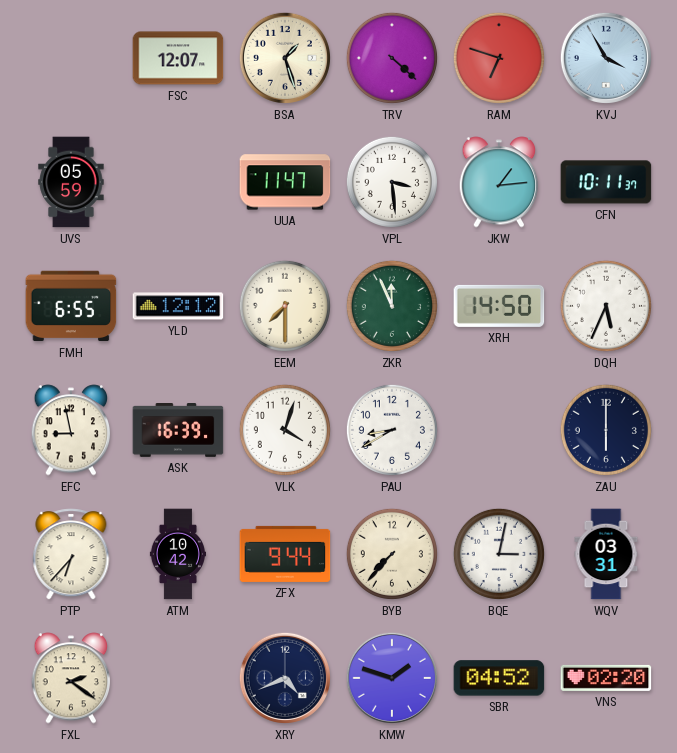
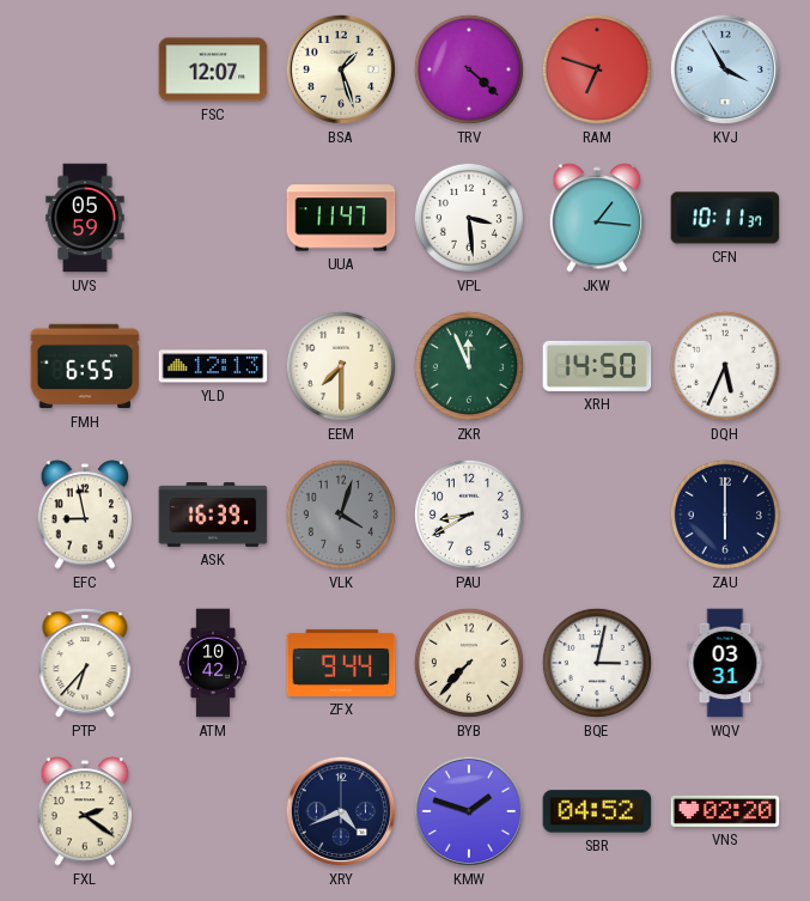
JKW: 1:14 -> 1:16 (597, 218)
YLD: 12:12 -> 12:13 (213, 366)
VLK dial: white -> grey (341, 515)
